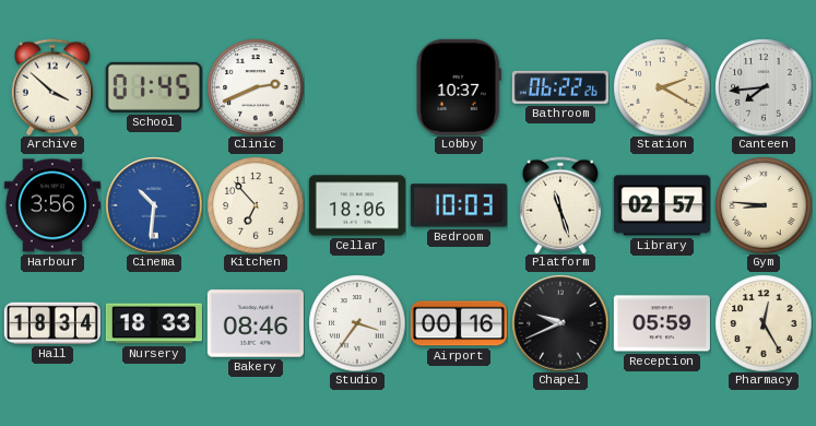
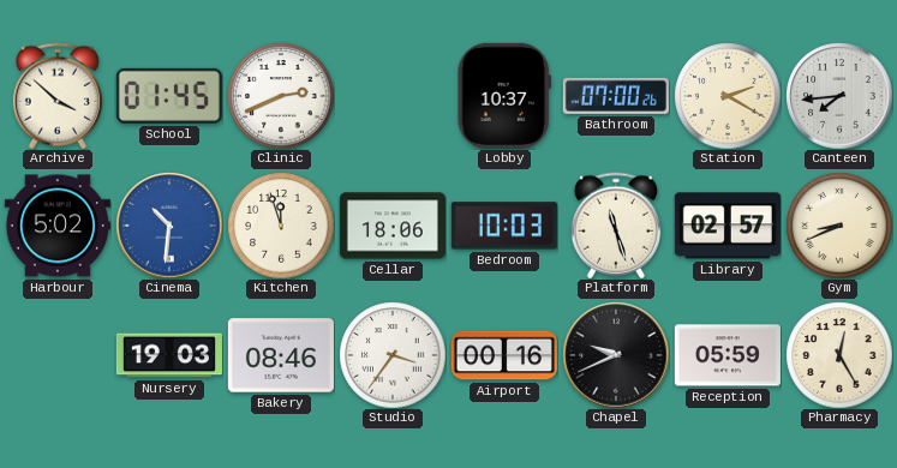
Bathroom: 06:22 -> 07:00 (616, 96)
Harbour: 3:56 -> 5:02 (58, 226)
Kitchen: 6:53 -> 11:57 (281, 226)
Gym: 8:46 -> 8:41 (839, 226)
Hall: 18:34 -> none (52, 323)
Nursery: 18:33 -> 19:03 (169, 355)
